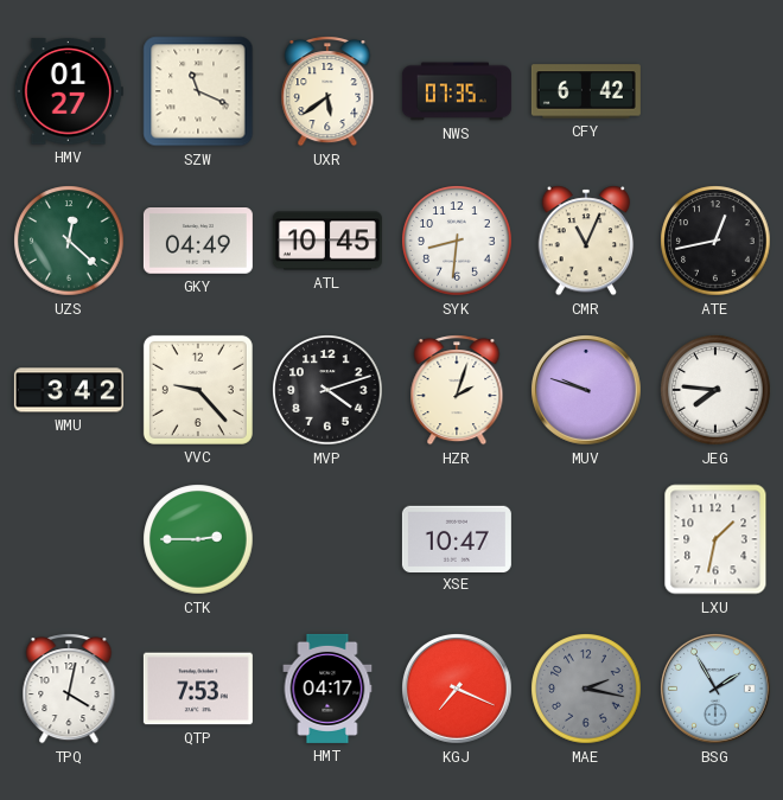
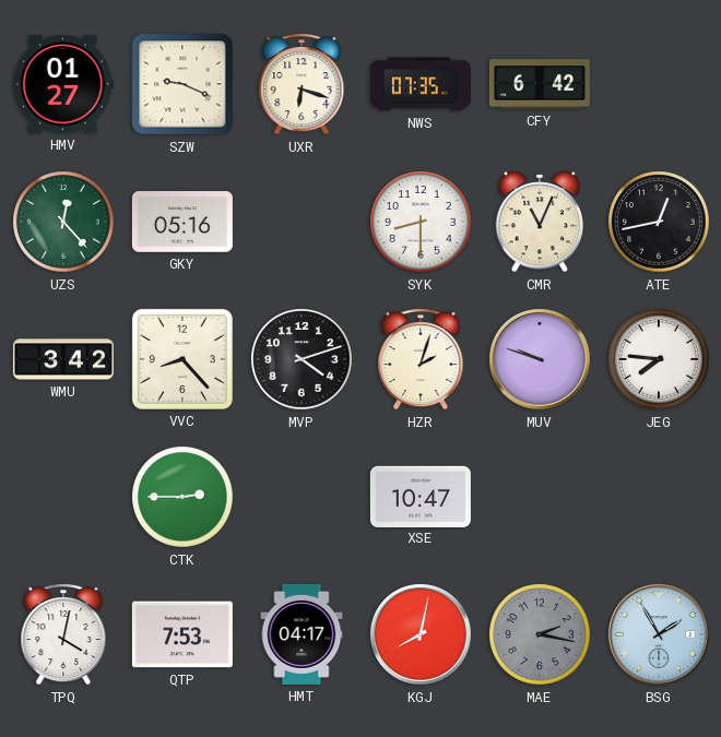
SZW: 11:19 -> 9:19 (182, 84)
UXR: 5:39 -> 6:18 (302, 84)
UZS: 12:22 -> 12:23 (63, 222)
GKY: 04:49 -> 05:16 (182, 223)
ATL: 10:45 -> none (327, 241)
SYK: 8:31 -> 8:30 (421, 222)
VVC: 9:23 -> 8:23 (182, 359)
LXU: 1:32 -> none (715, 539)
KGJ: 7:19 -> 8:02 (422, 635)
